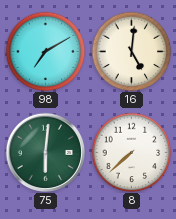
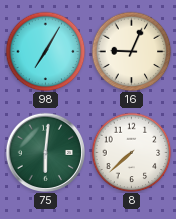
98: 7:10 -> 7:05 (45, 51)
16: 5:01 -> 9:04 (131, 51)
